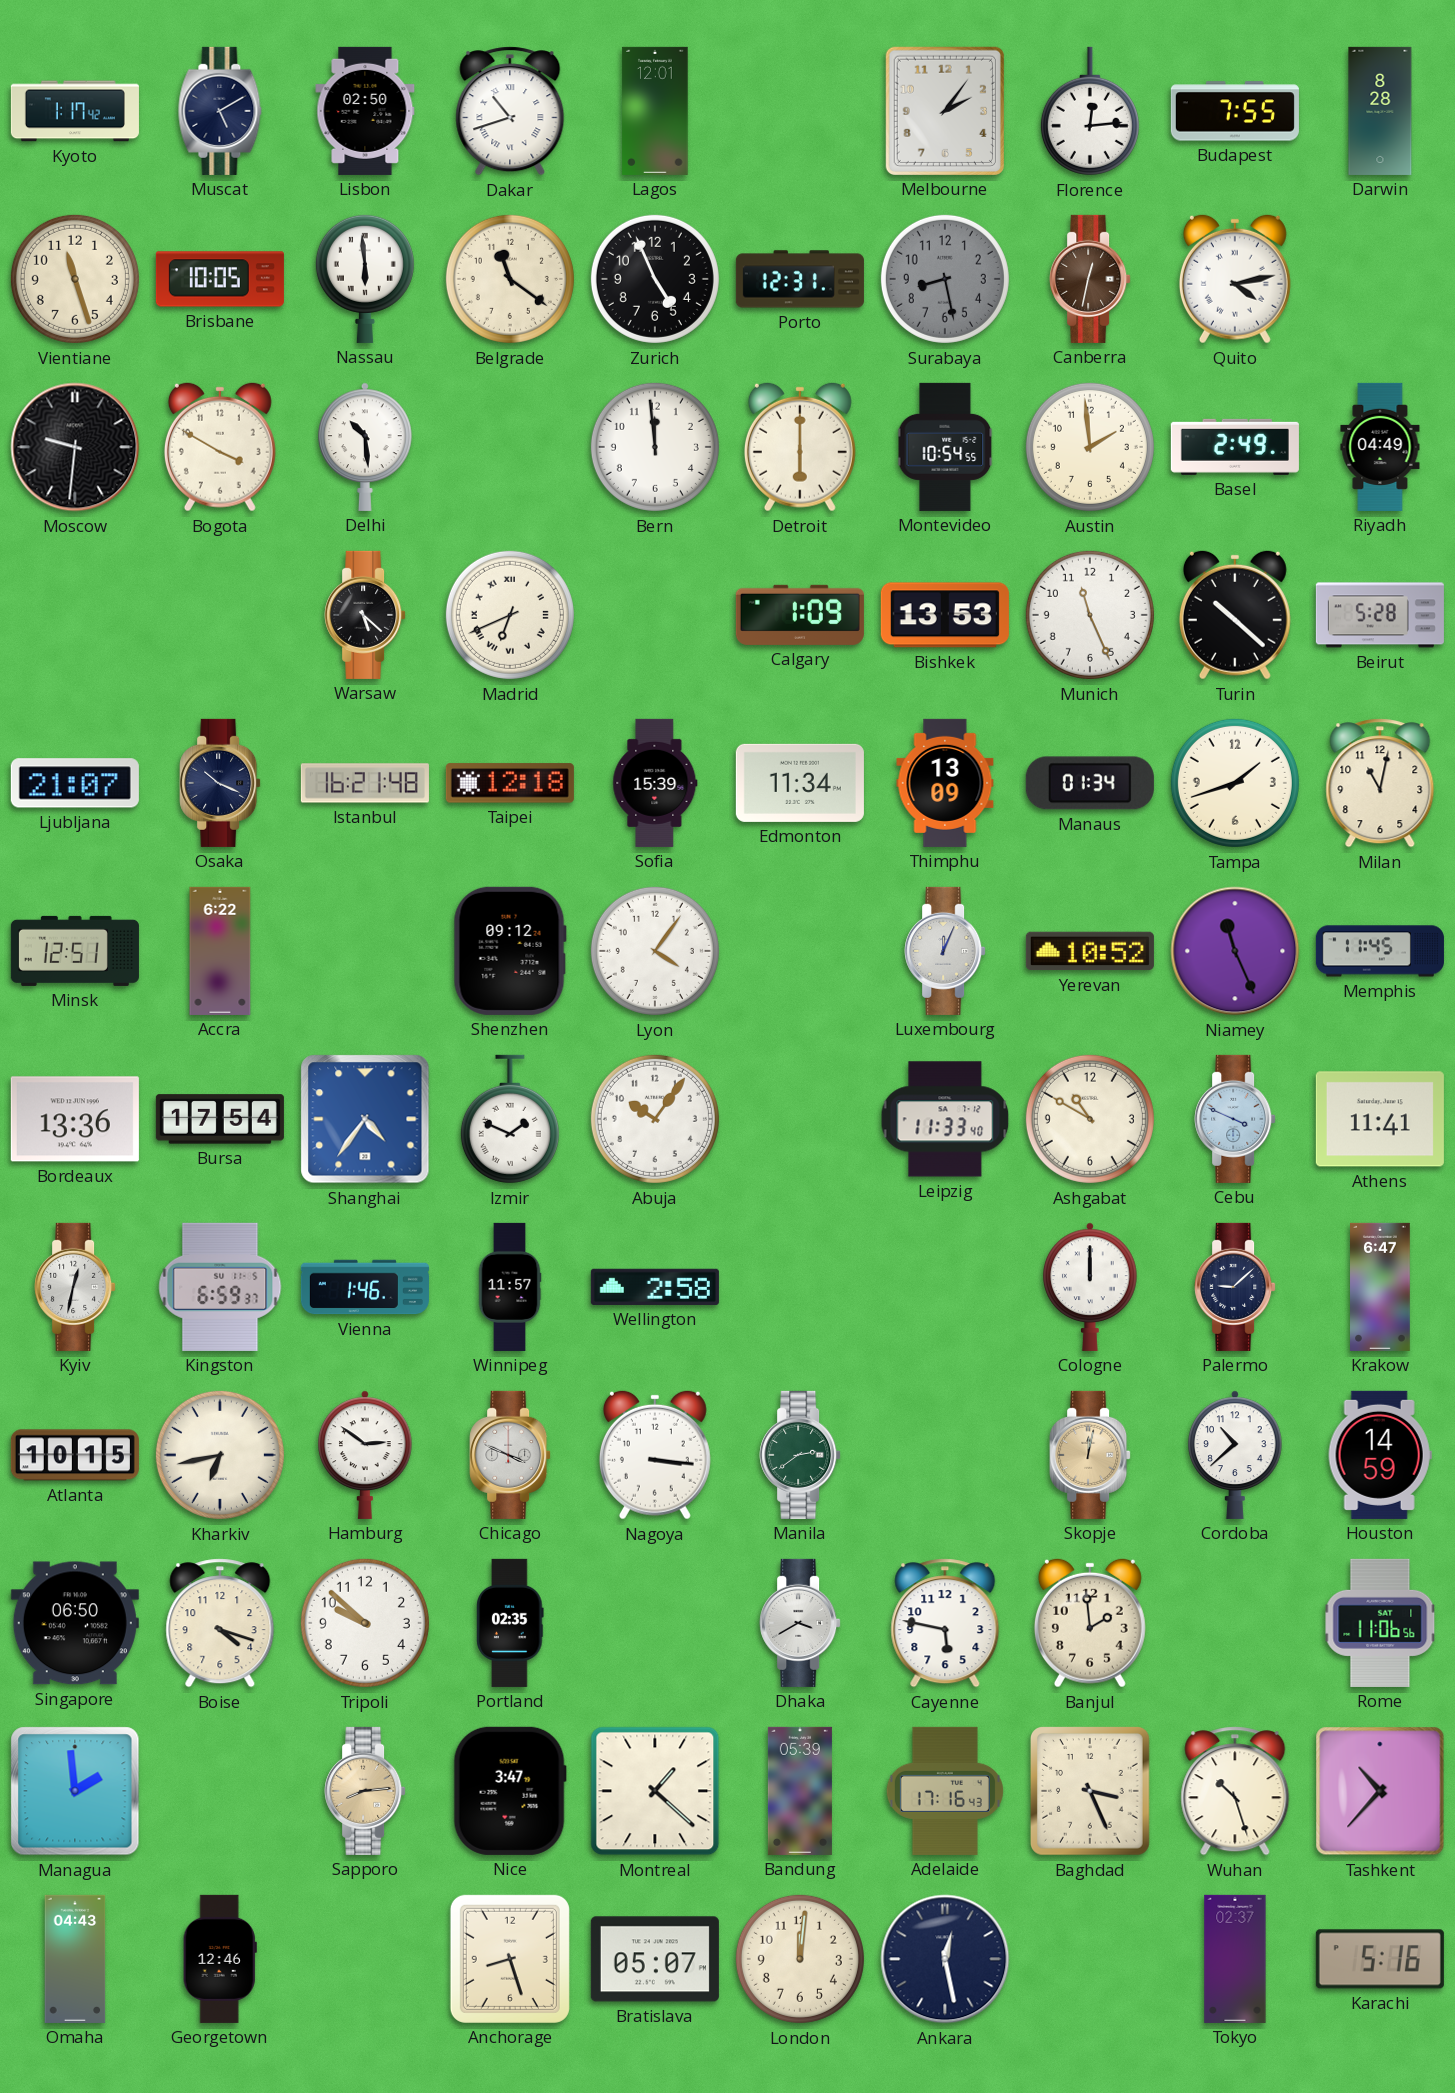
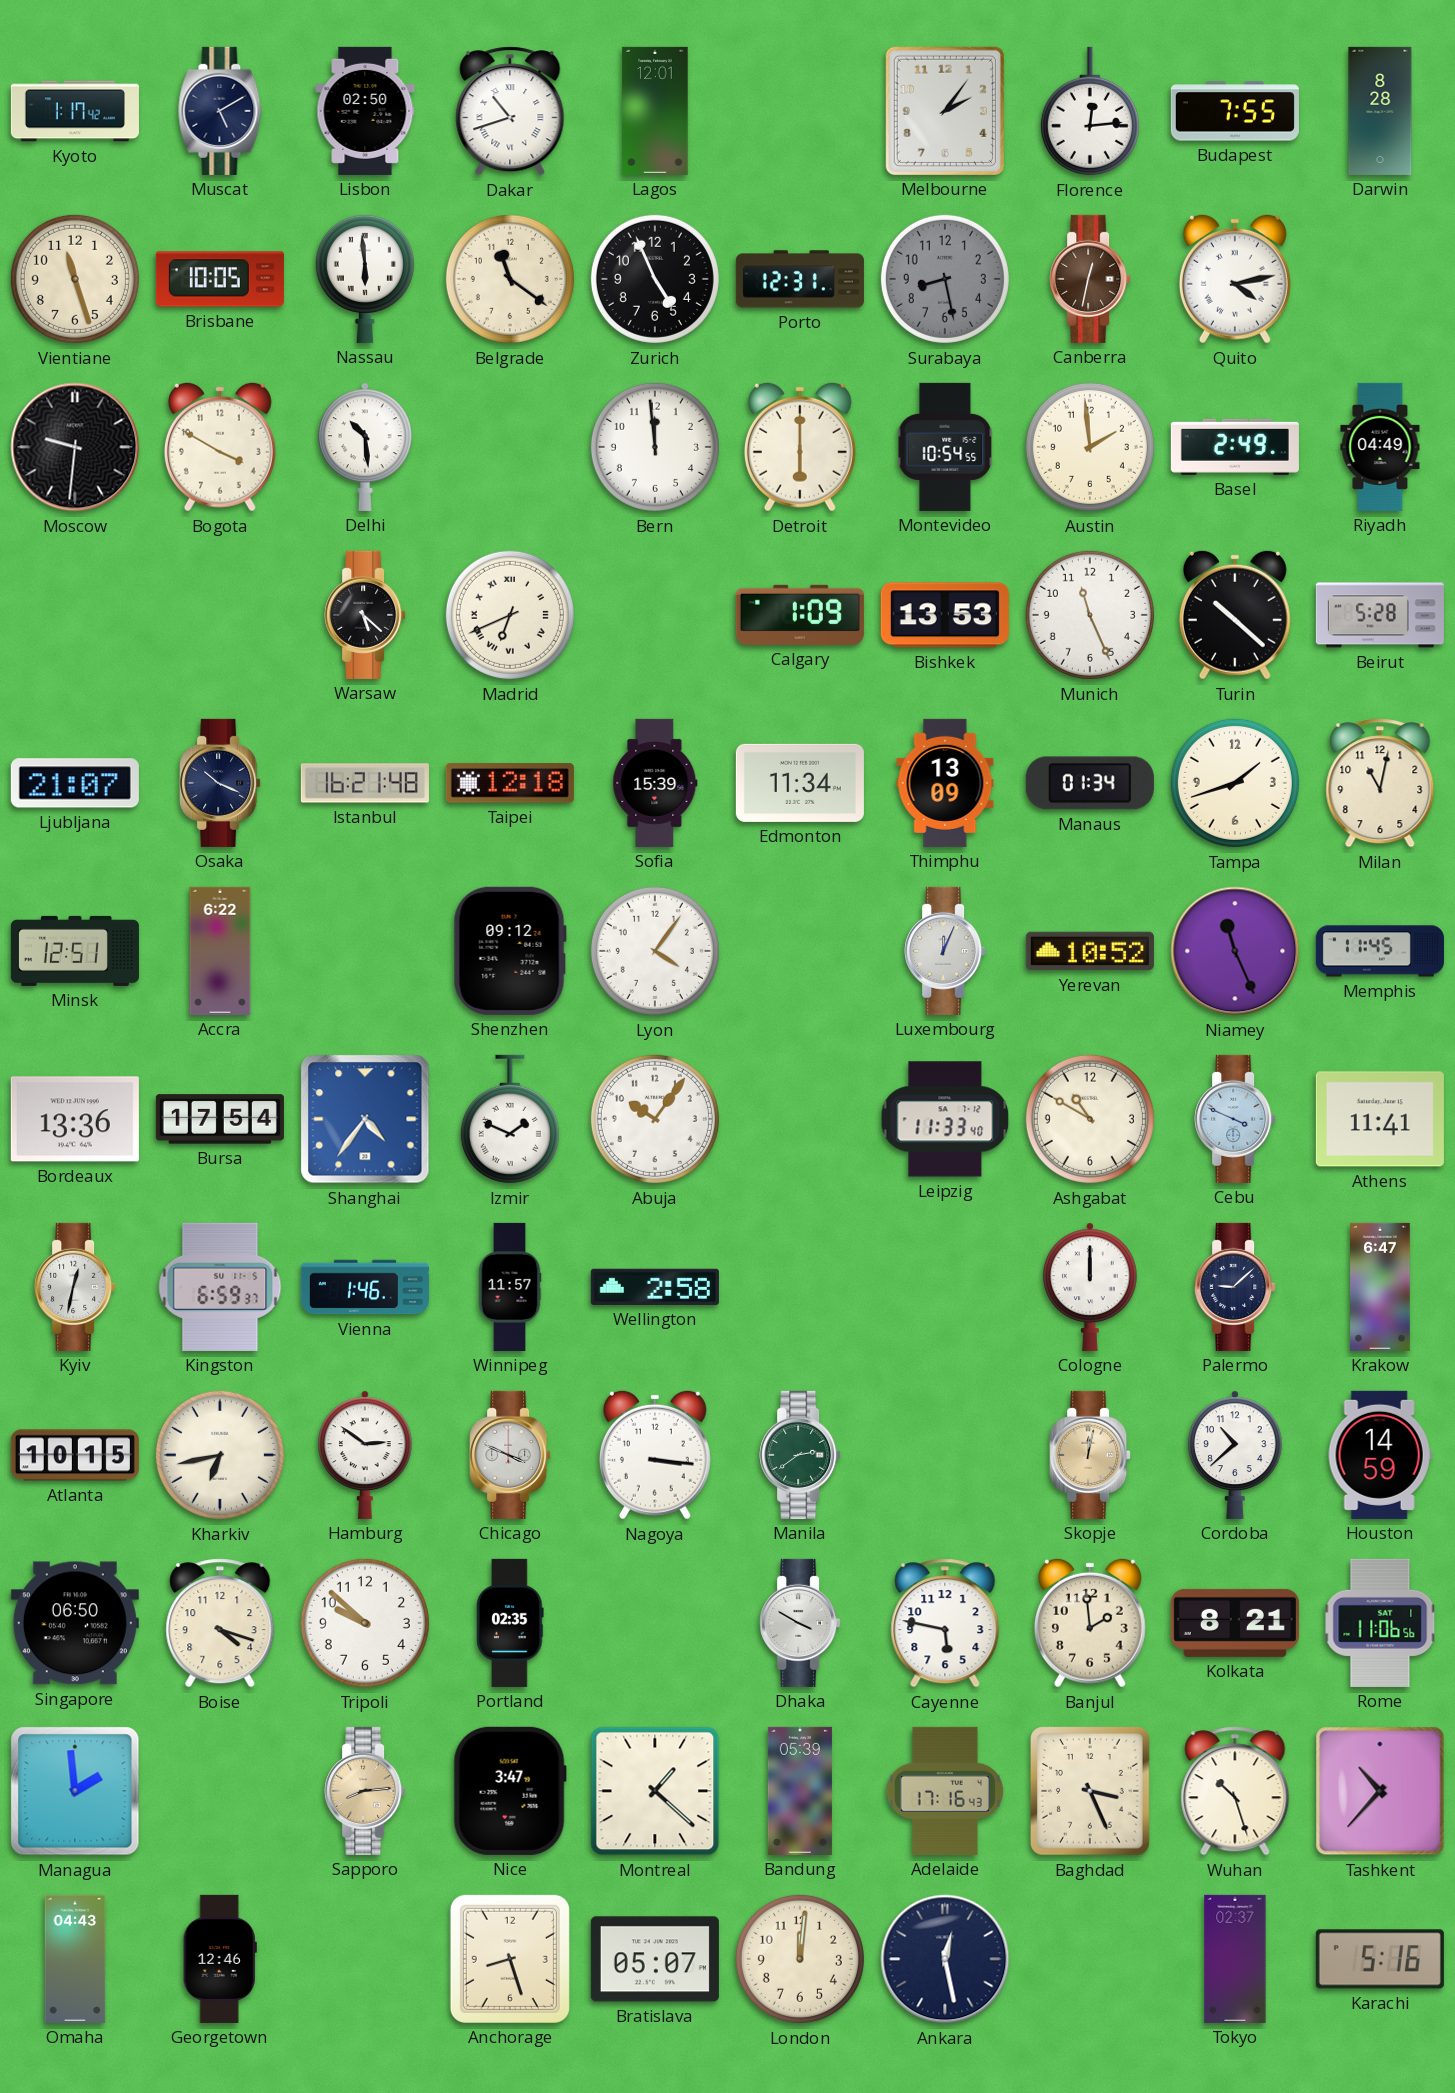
Dhaka: 3:40 -> 3:50 (800, 1623)
Kolkata: none -> 8:21 (1235, 1623)
